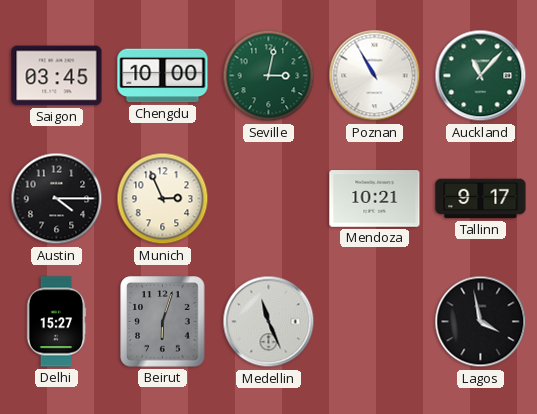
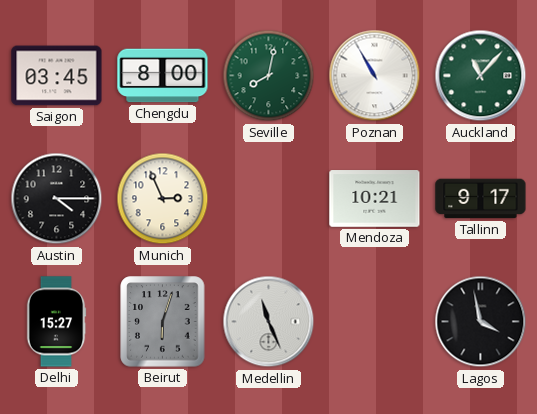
Chengdu: 10:00 -> 8:00 (163, 76)
Seville: 3:02 -> 8:02 (269, 76)
